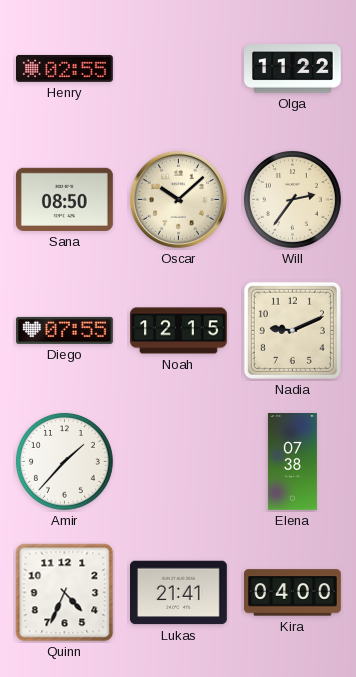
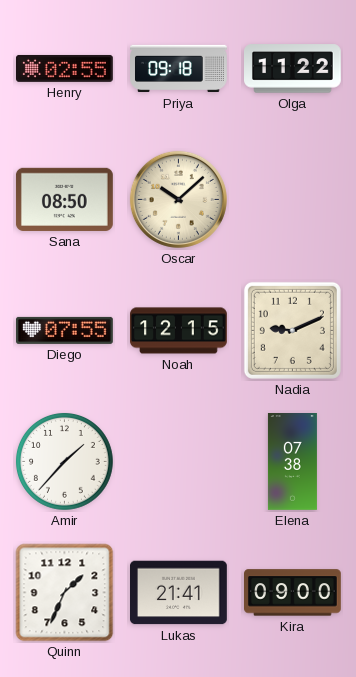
Priya: none -> 09:18 (179, 69)
Will: 2:36 -> none (292, 199)
Quinn: 4:34 -> 1:34 (65, 593)
Kira: 04:00 -> 09:00 (293, 593)
